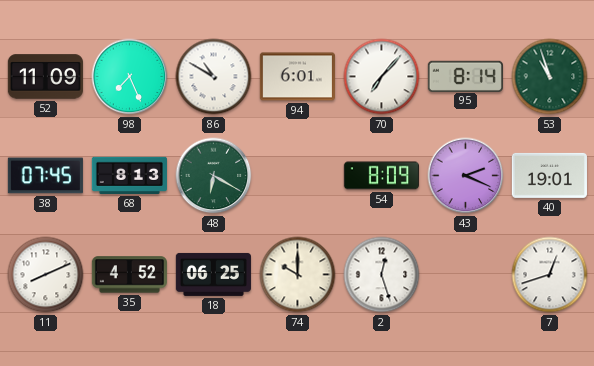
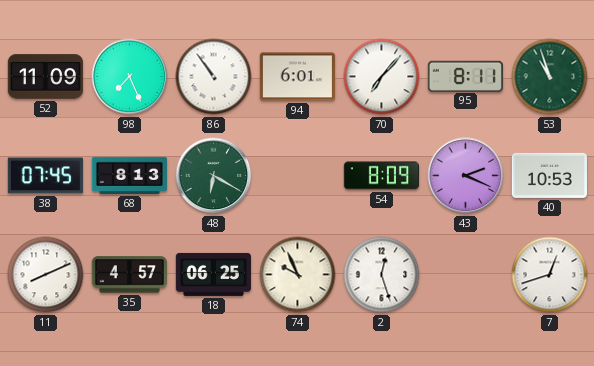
86: 10:50 -> 10:54 (214, 77)
95: 8:14 -> 8:11 (465, 76)
40: 19:01 -> 10:53 (549, 175)
35: 4:52 -> 4:57 (129, 275)
74: 10:00 -> 9:56 (298, 275)
